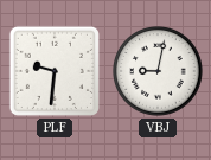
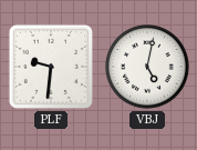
VBJ: 9:02 -> 5:02 (148, 68)
